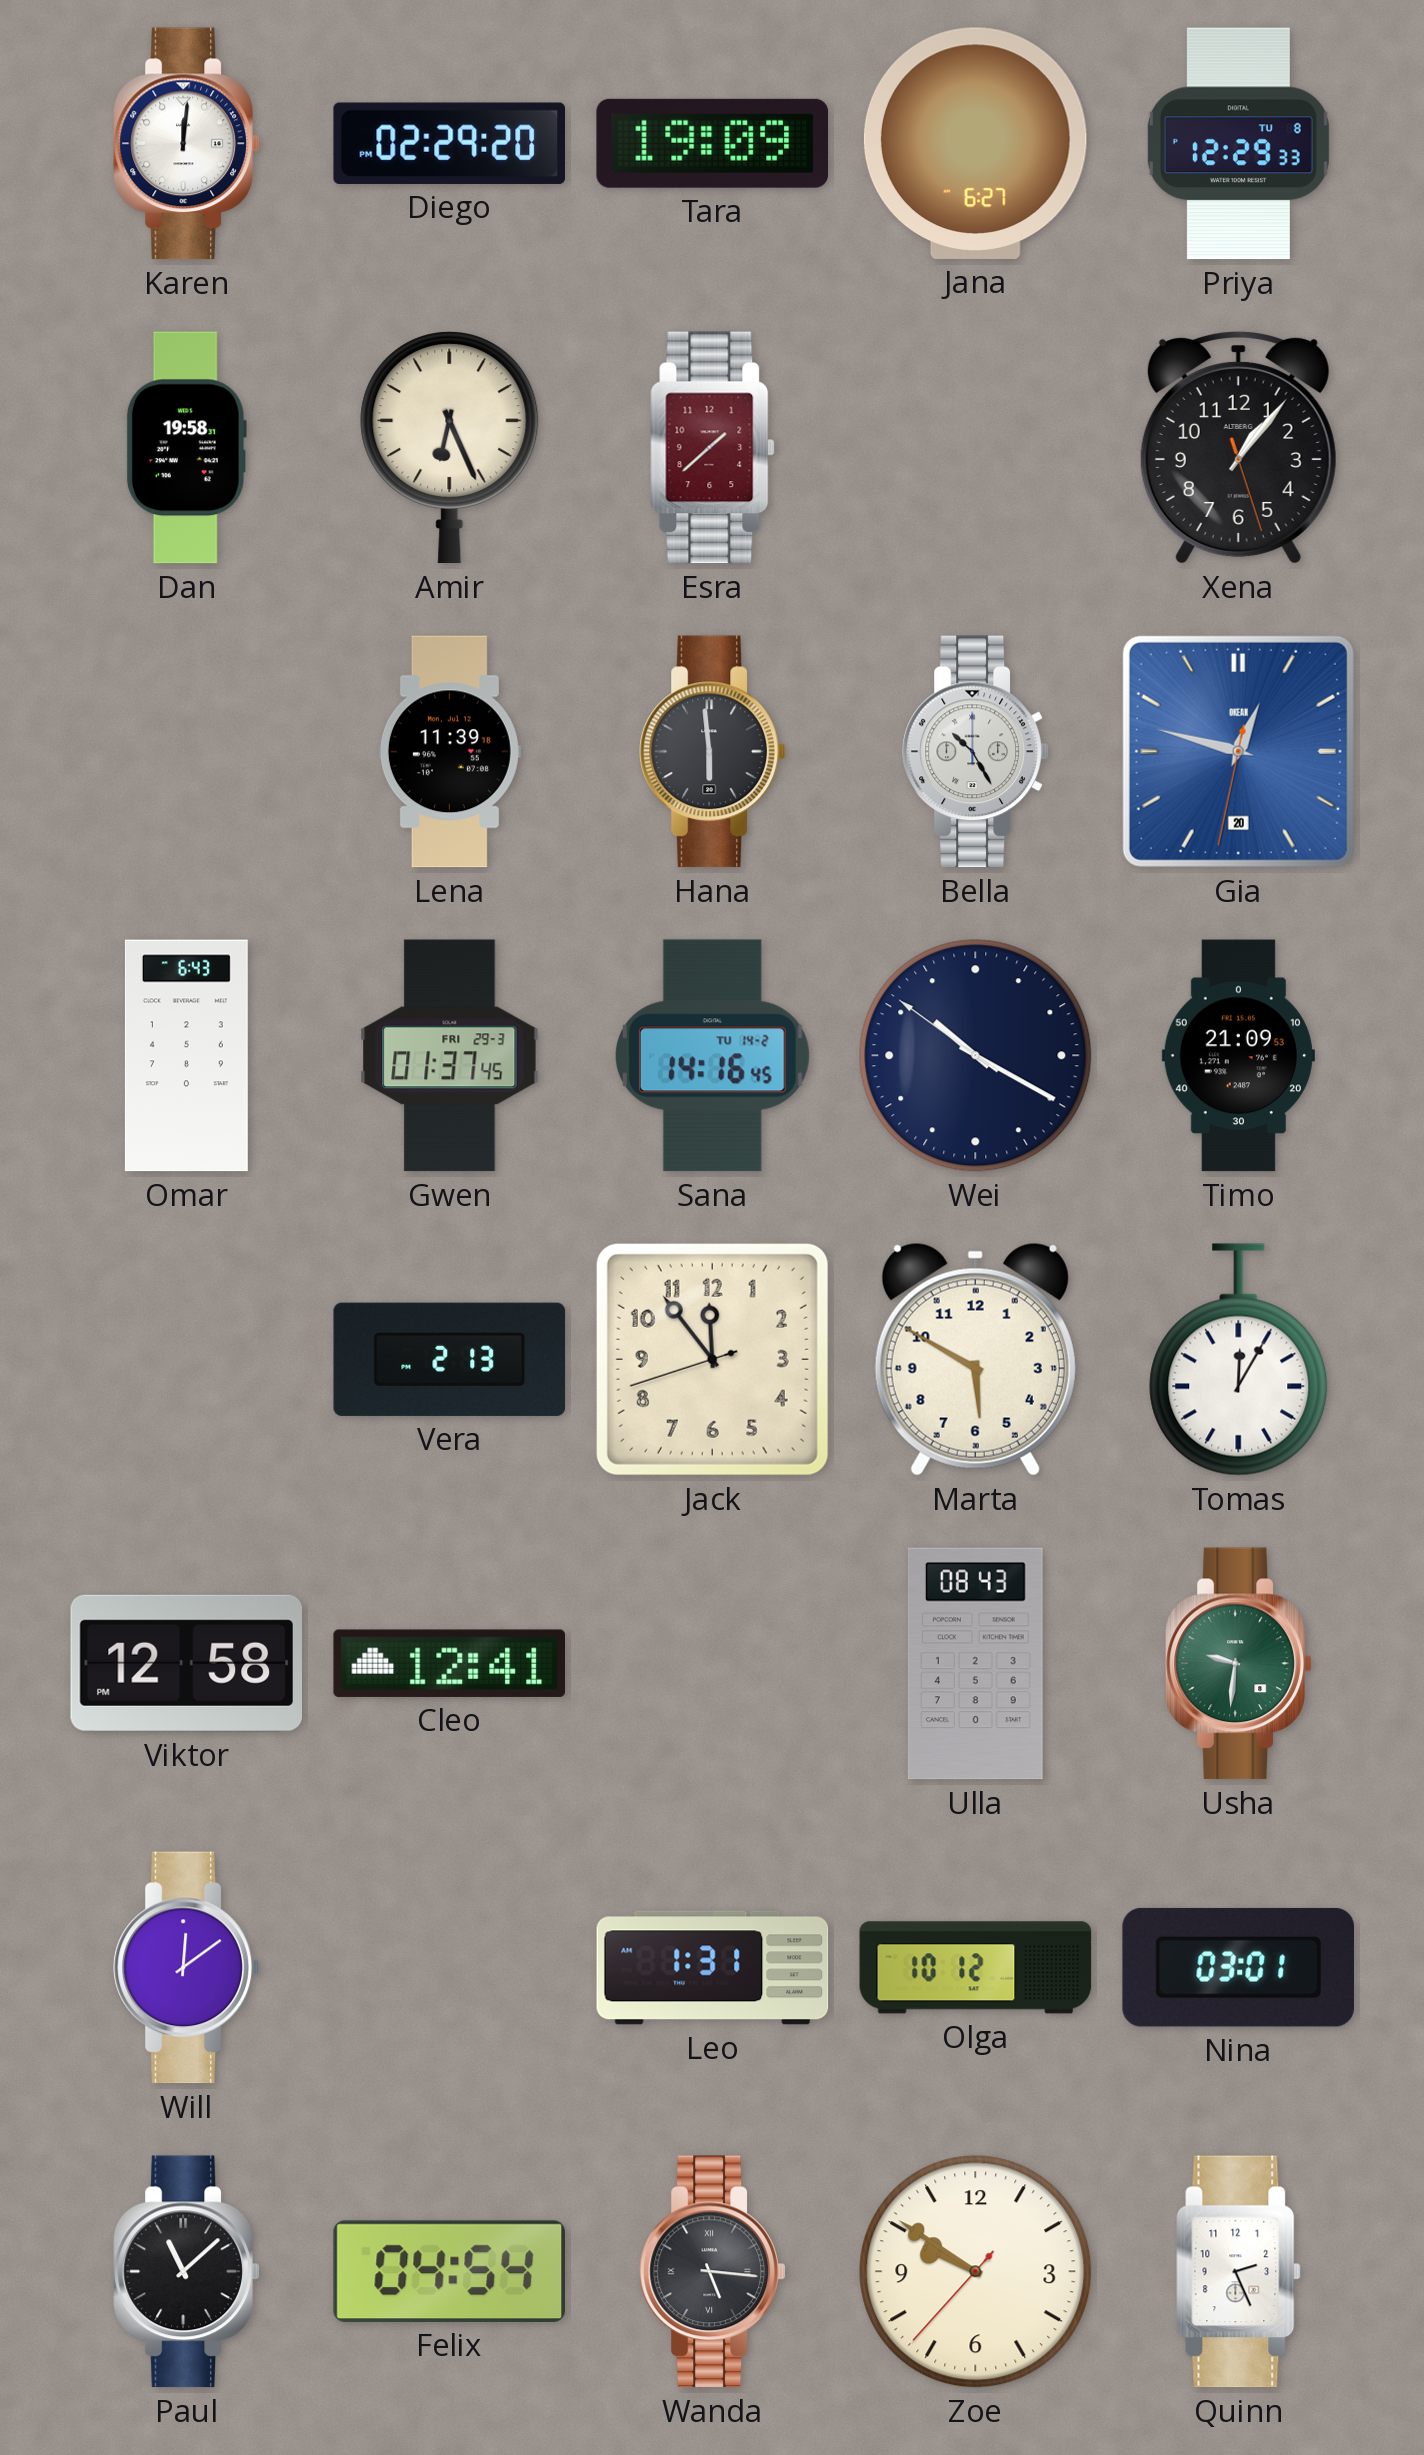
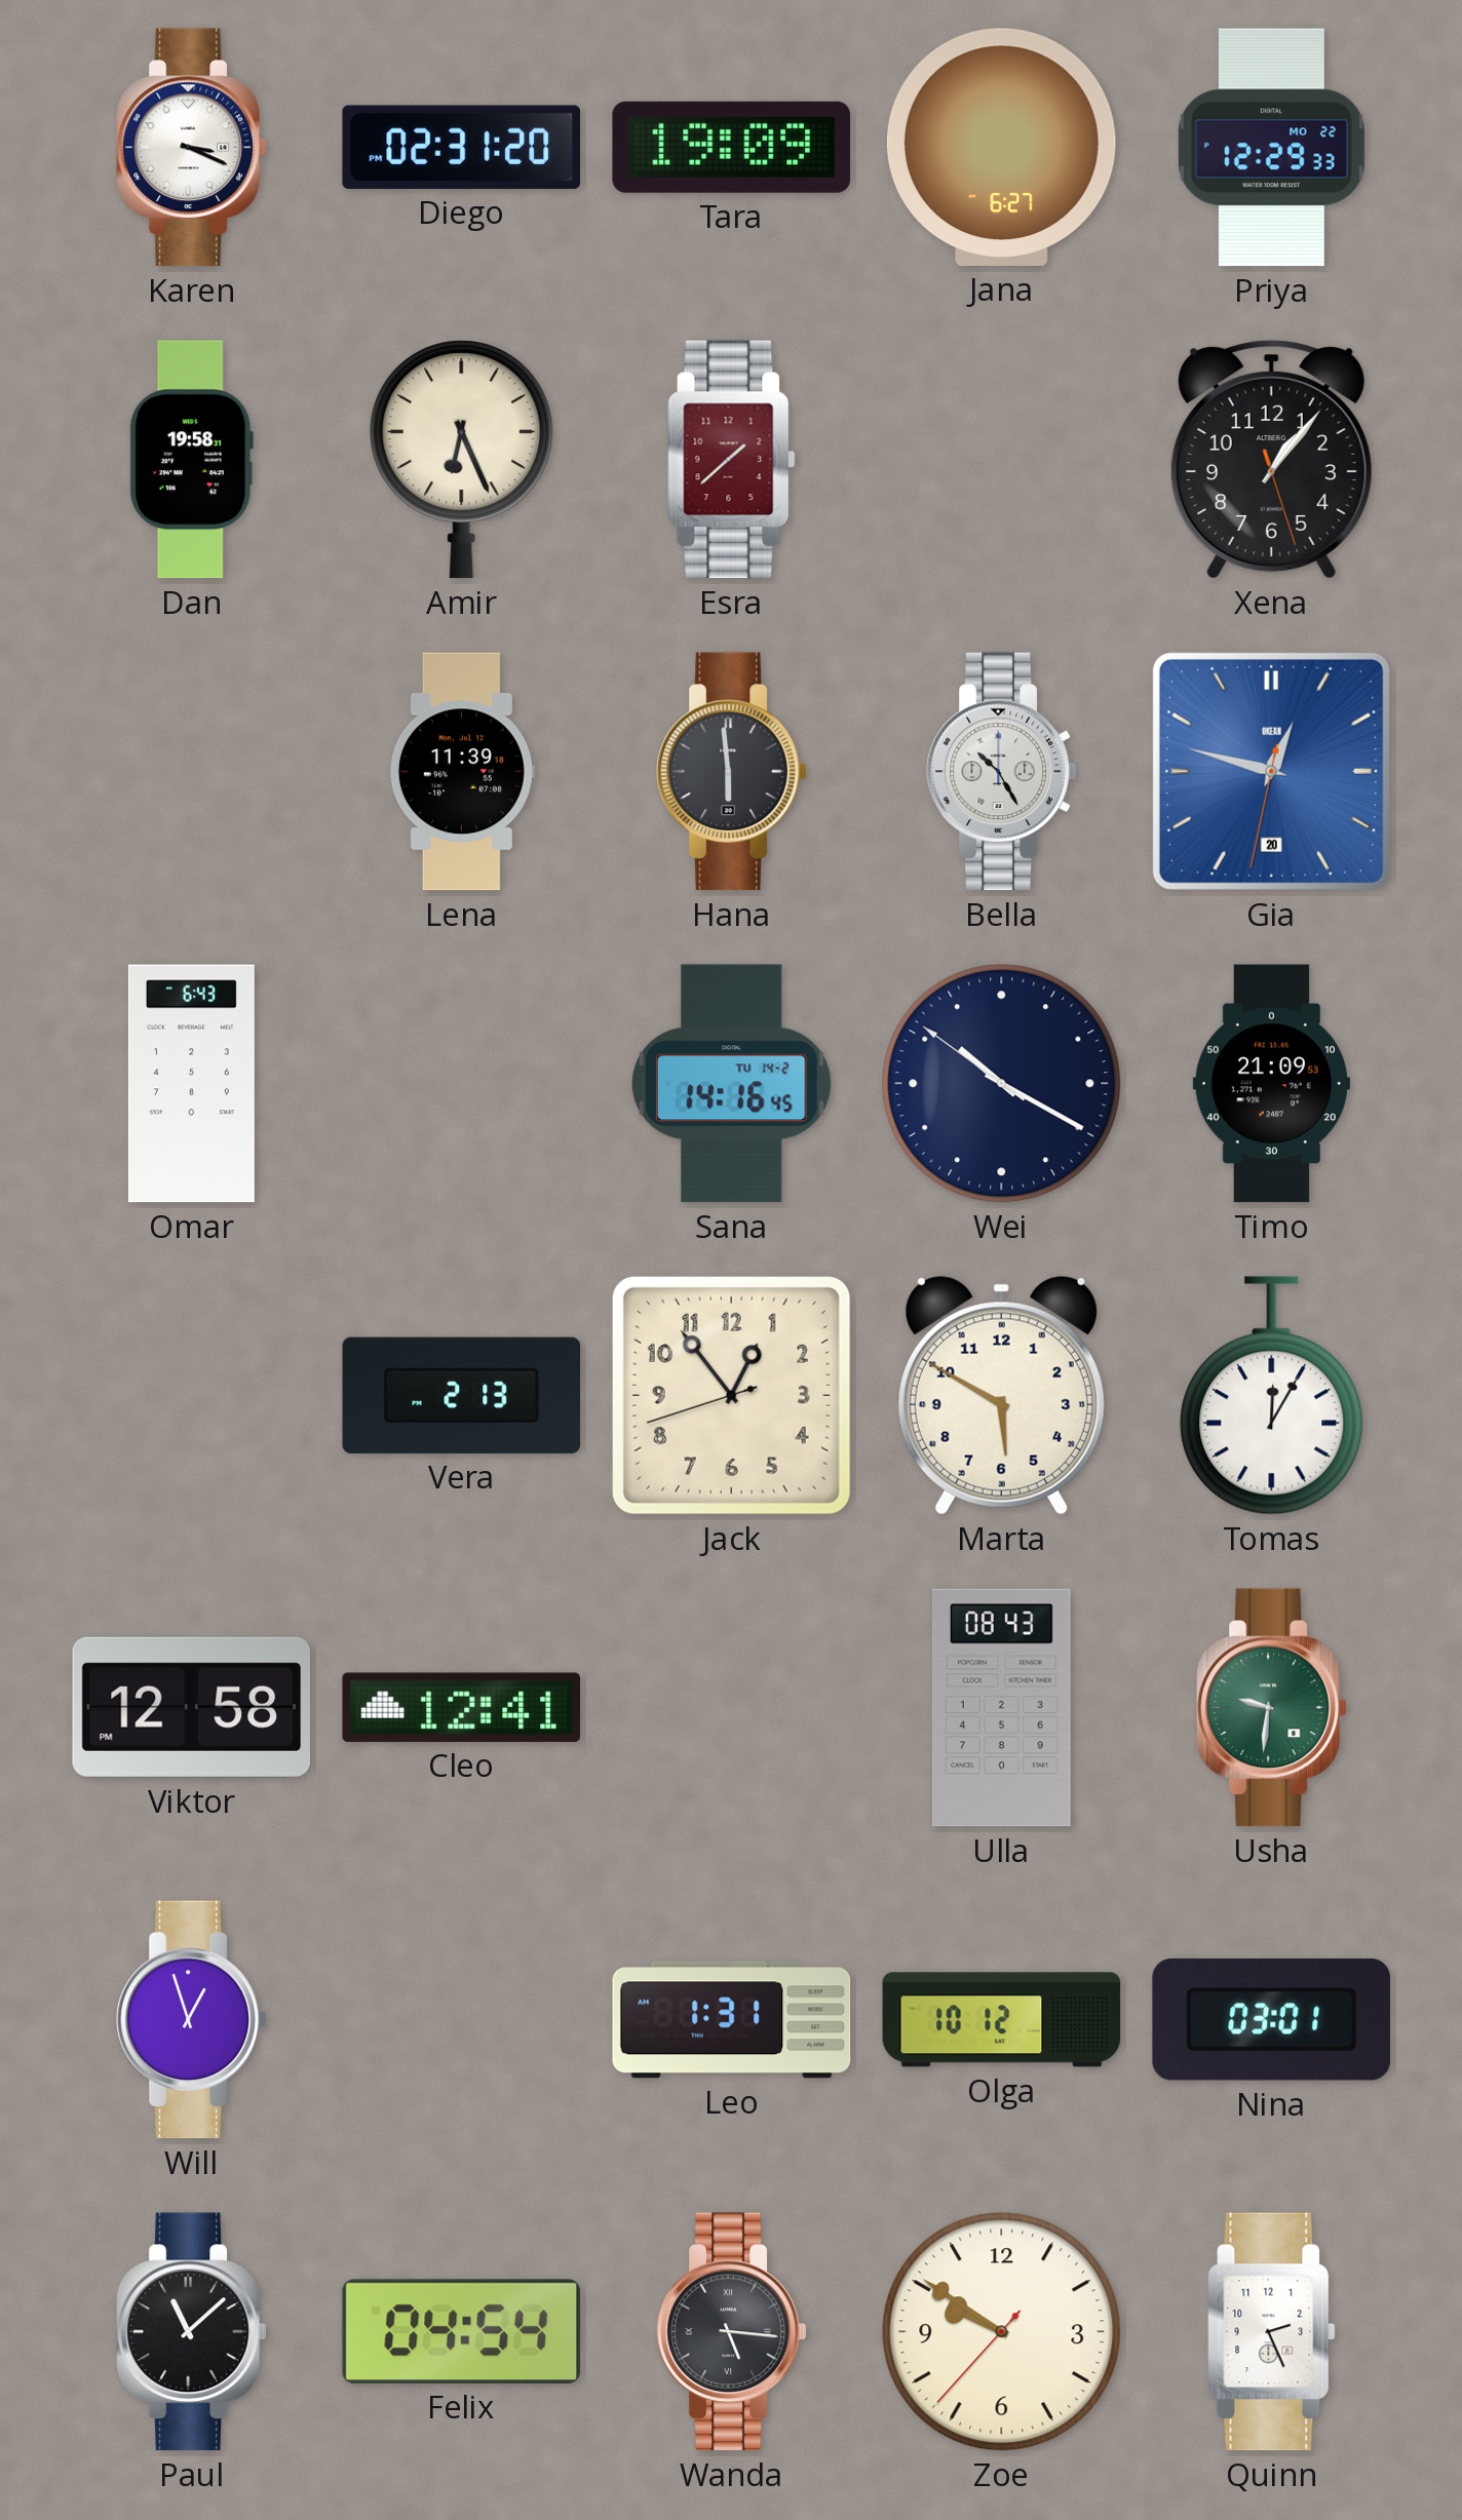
Karen: 12:01 -> 3:19 (192, 148)
Diego: 02:29 -> 02:31 (461, 147)
Priya date: TU 8 -> MO 22 (1271, 148)
Gwen: 01:37 -> none (450, 1056)
Jack: 11:53 -> 12:53 (731, 1395)
Will: 12:09 -> 12:57 (192, 2020)
